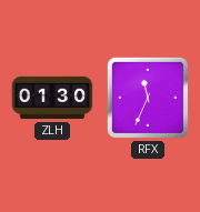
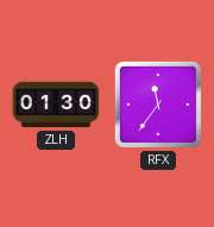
RFX: 11:34 -> 11:36 (158, 105)
